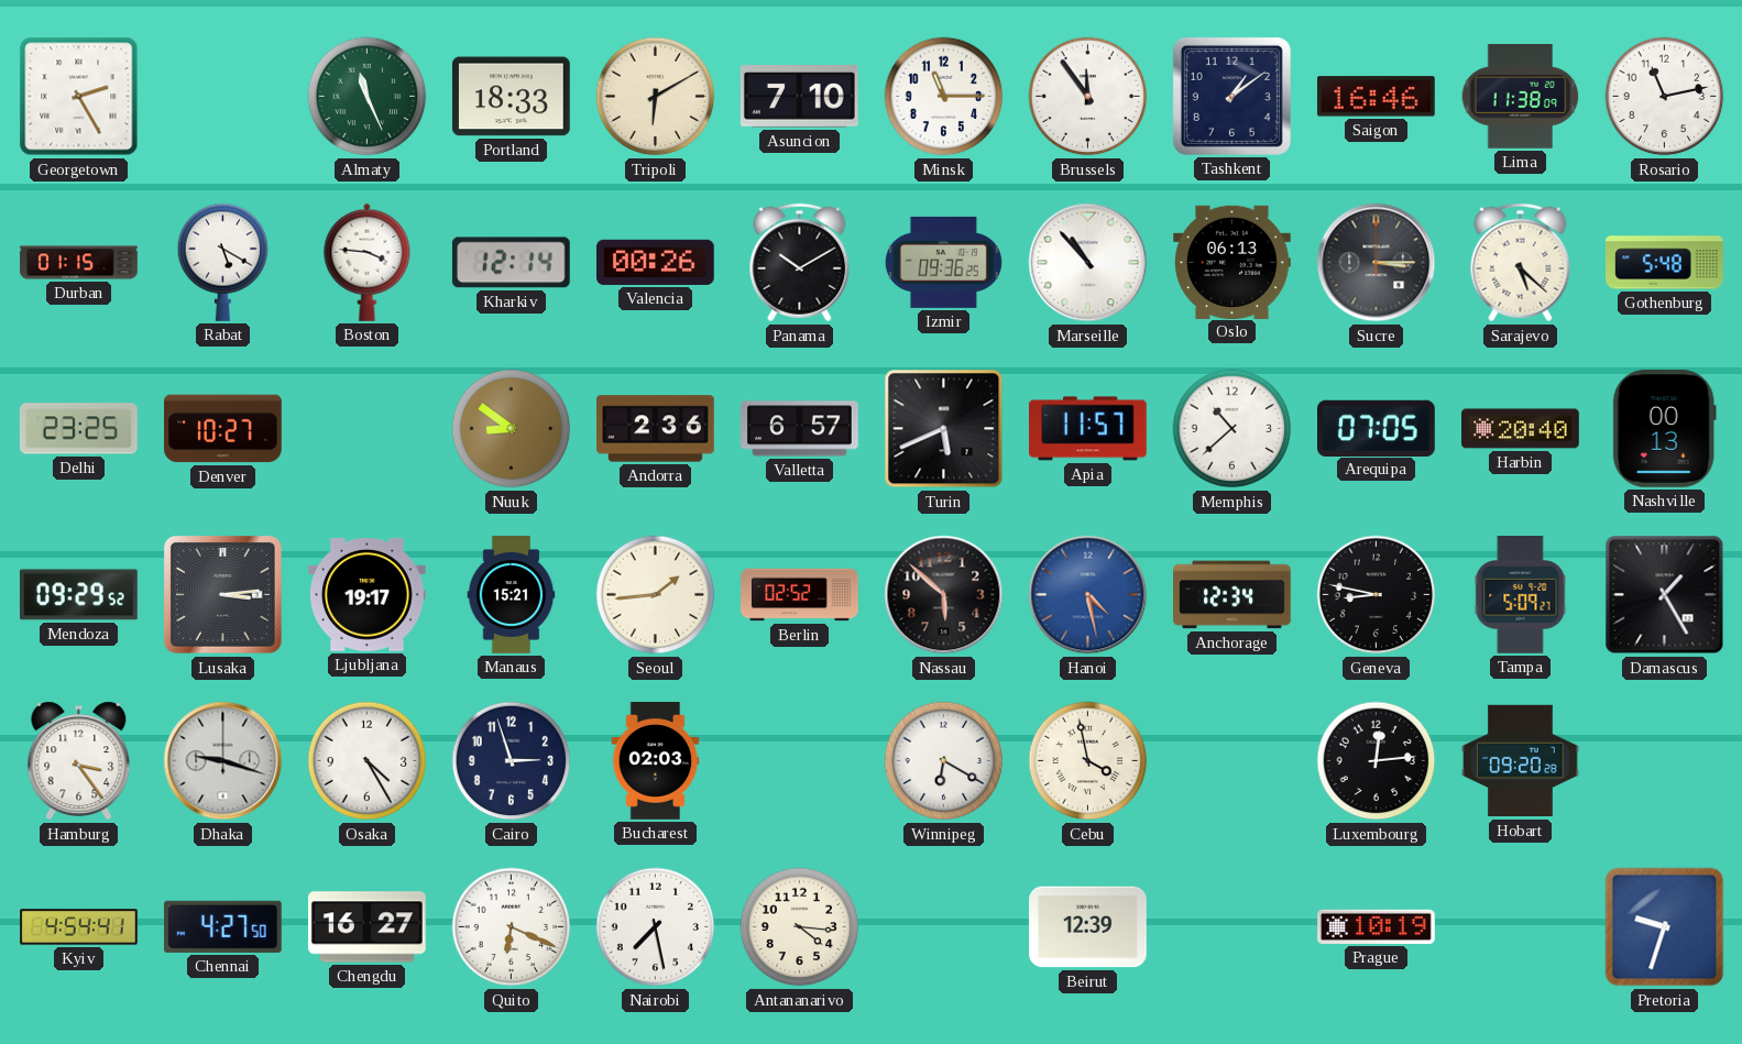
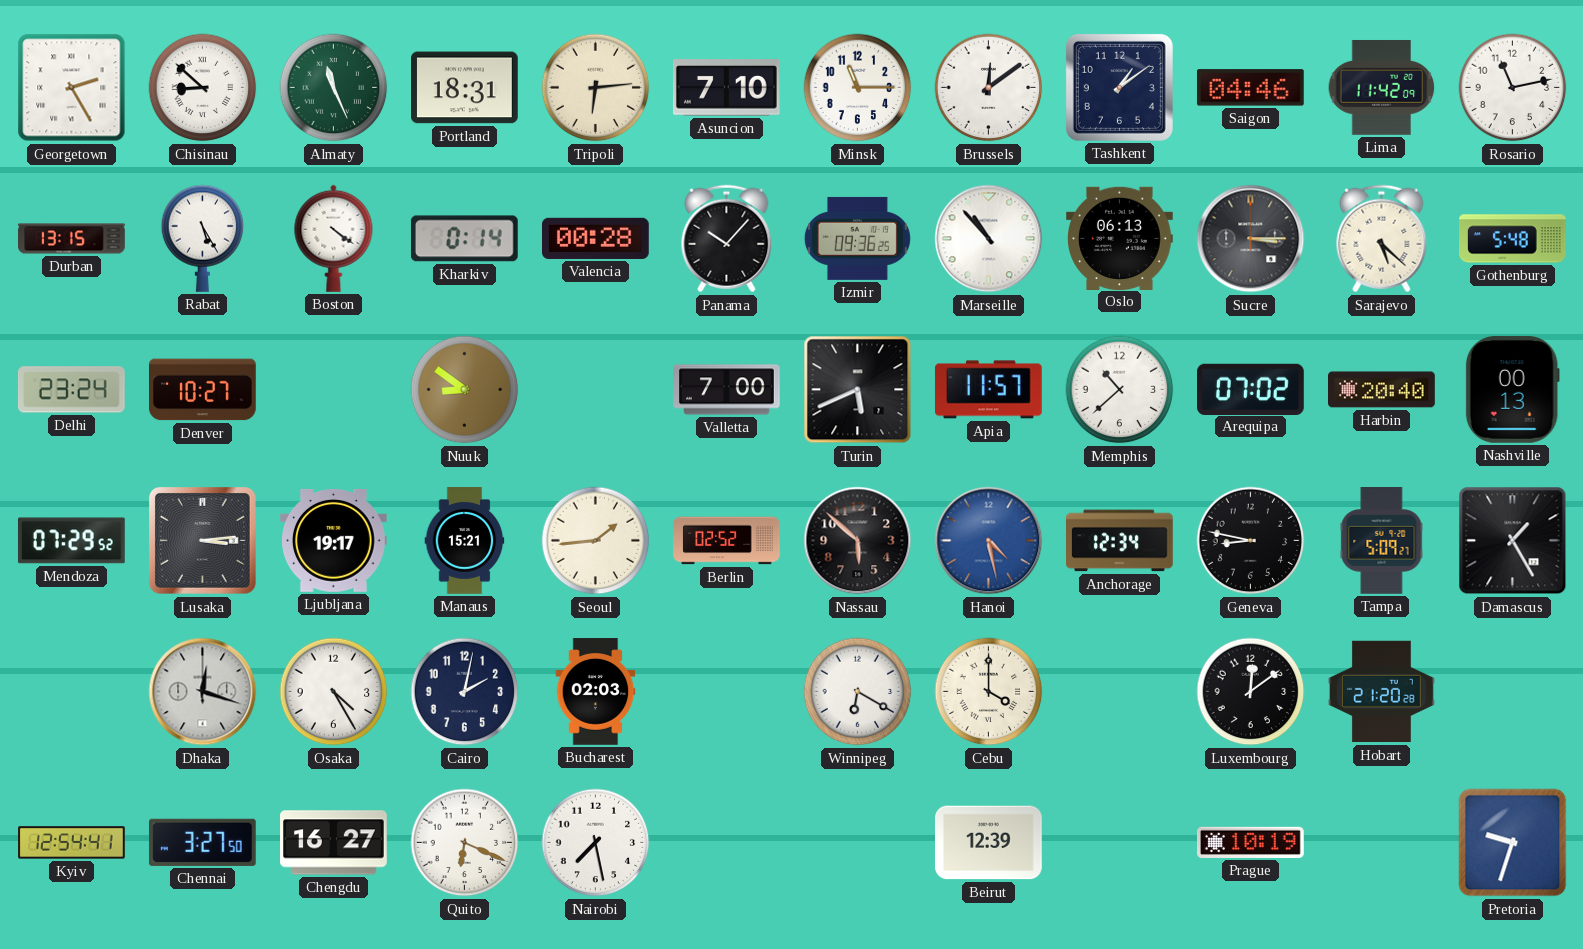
Chisinau: none -> 8:52 (203, 88)
Portland: 18:33 -> 18:31 (465, 88)
Tripoli: 6:10 -> 6:14 (596, 88)
Brussels: 11:54 -> 12:09 (989, 88)
Saigon: 16:46 -> 04:46 (1250, 88)
Lima: 11:38 -> 11:42 (1382, 87)
Durban: 01:15 -> 13:15 (72, 239)
Rabat: 5:20 -> 5:25 (203, 238)
Boston: 3:46 -> 4:21 (334, 238)
Kharkiv: 12:14 -> 0:14 (464, 239)
Valencia: 00:26 -> 00:28 (596, 238)
Panama: 10:10 -> 10:07 (727, 239)
Delhi: 23:25 -> 23:24 (71, 390)
Andorra: 2:36 -> none (656, 429)
Valletta: 6:57 -> 7:00 (727, 390)
Arequipa: 07:05 -> 07:02 (1251, 389)
Mendoza: 09:29 -> 07:29 (71, 541)
Hamburg: 3:24 -> none (79, 761)
Dhaka: 9:18 -> 12:18 (203, 692)
Cairo: 2:57 -> 2:02 (465, 692)
Cebu: 3:58 -> 4:00 (989, 692)
Luxembourg: 12:14 -> 12:09 (1251, 692)
Hobart: 09:20 -> 21:20 (1382, 692)
Kyiv: 4:54 -> 12:54 (72, 843)
Chennai: 4:27 -> 3:27 (202, 842)
Antananarivo: 4:16 -> none (800, 927)
